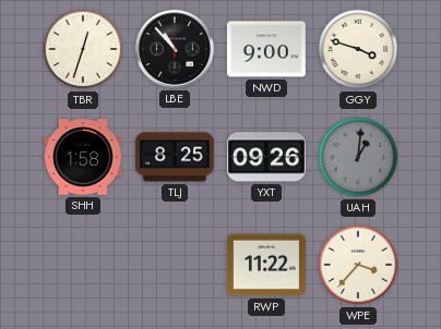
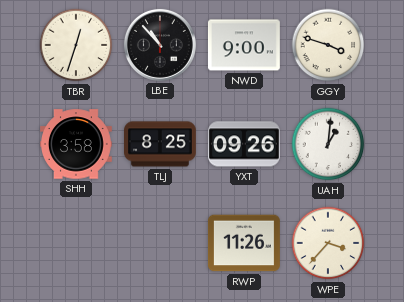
SHH: 1:58 -> 3:58 (77, 144)
UAH dial: grey -> white (328, 144)
RWP: 11:22 -> 11:26 (244, 243)
